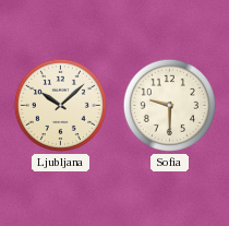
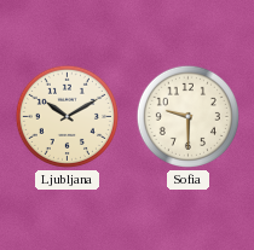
Ljubljana: 10:08 -> 10:10 (67, 116)
